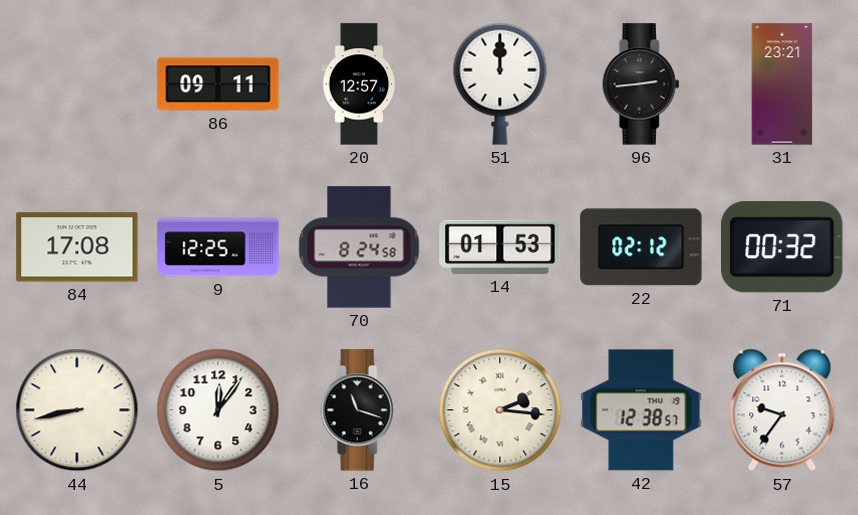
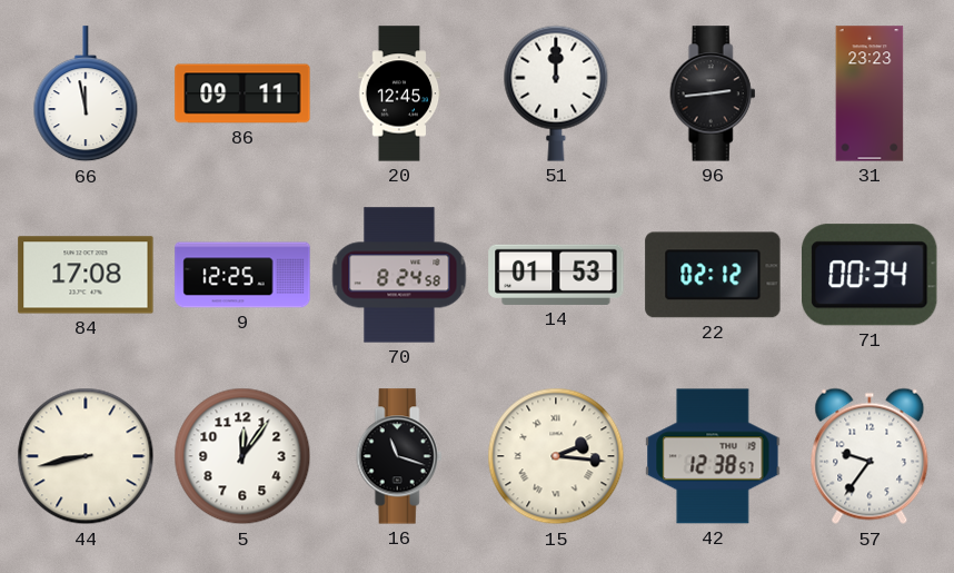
66: none -> 11:58 (86, 95)
20: 12:57 -> 12:45 (399, 93)
31: 23:21 -> 23:23 (869, 93)
71: 00:32 -> 00:34 (871, 275)
